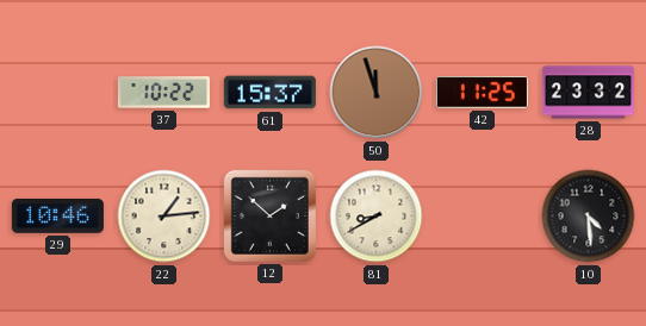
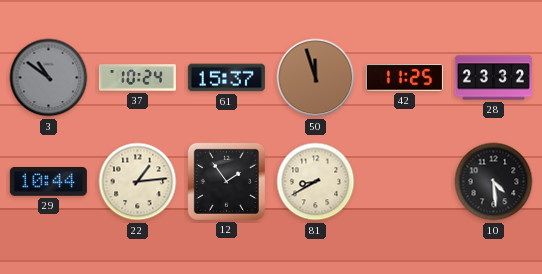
3: none -> 10:51 (49, 78)
37: 10:22 -> 10:24 (137, 78)
29: 10:46 -> 10:44 (48, 181)
12: 1:52 -> 1:54 (226, 181)
